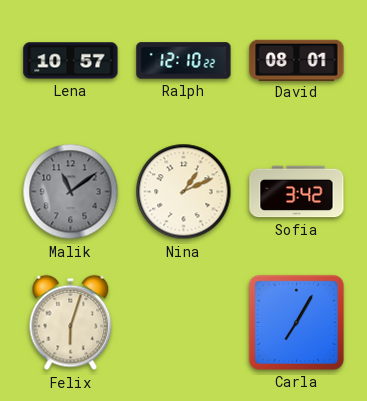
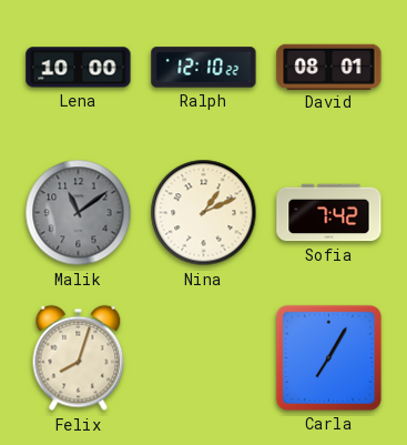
Lena: 10:57 -> 10:00 (79, 68)
Sofia: 3:42 -> 7:42 (329, 213)
Felix: 6:03 -> 8:03 (79, 358)
